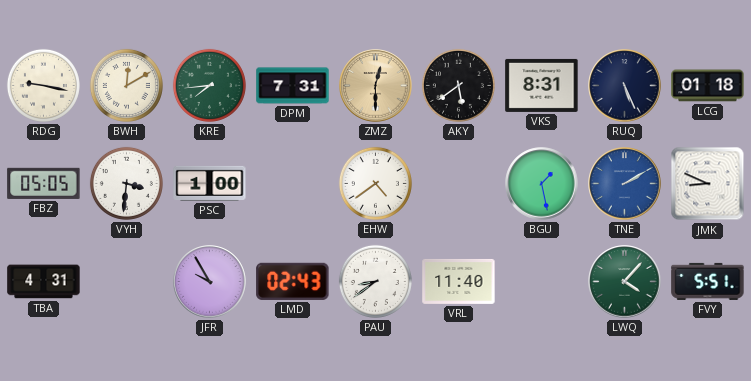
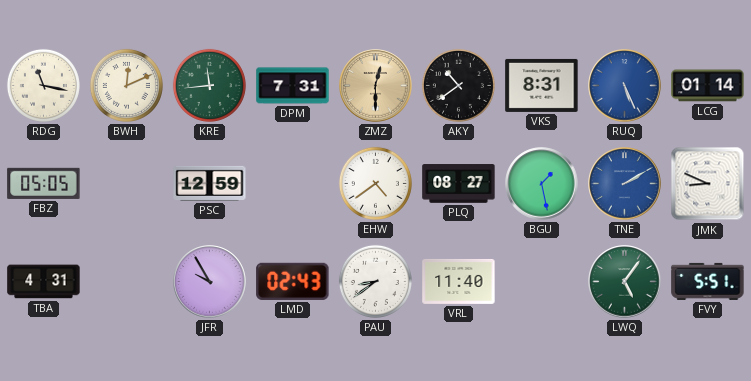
RDG: 9:17 -> 11:17 (43, 85)
BWH: 12:10 -> 12:11 (126, 85)
KRE: 7:44 -> 11:44 (209, 85)
AKY: 5:39 -> 10:39 (458, 85)
RUQ dial: navy -> blue (625, 86)
LCG: 01:18 -> 01:14 (708, 86)
VYH: 3:31 -> none (126, 183)
PSC: 1:00 -> 12:59 (210, 183)
PLQ: none -> 08:27 (459, 184)
LWQ: 4:07 -> 5:06 (625, 282)
